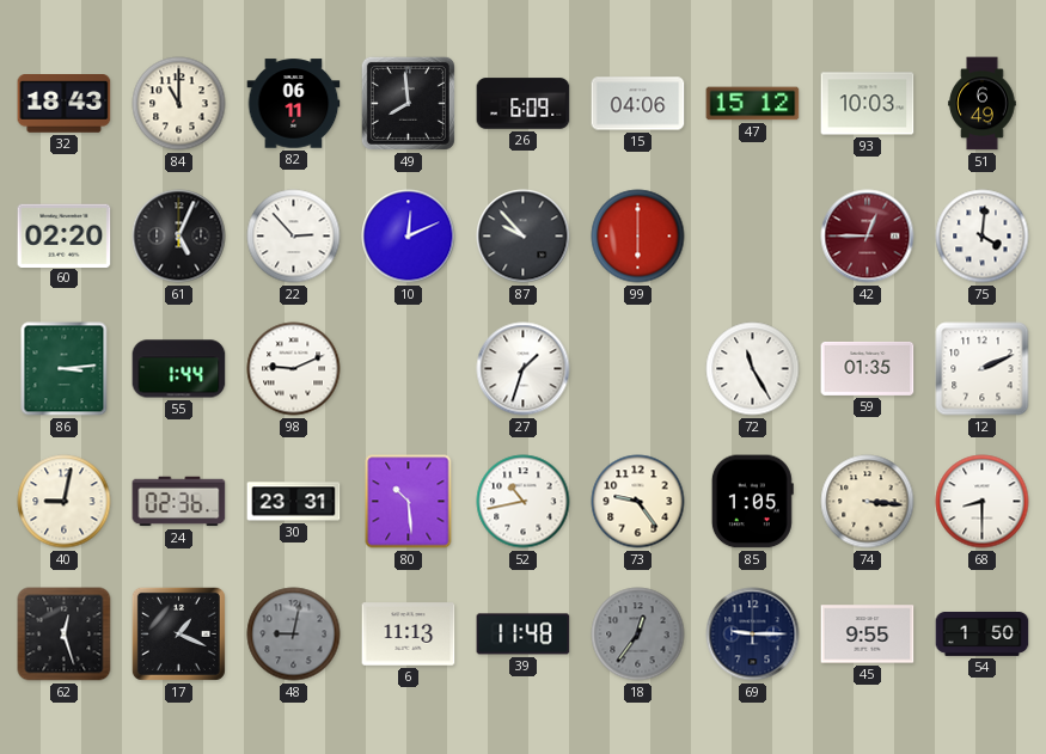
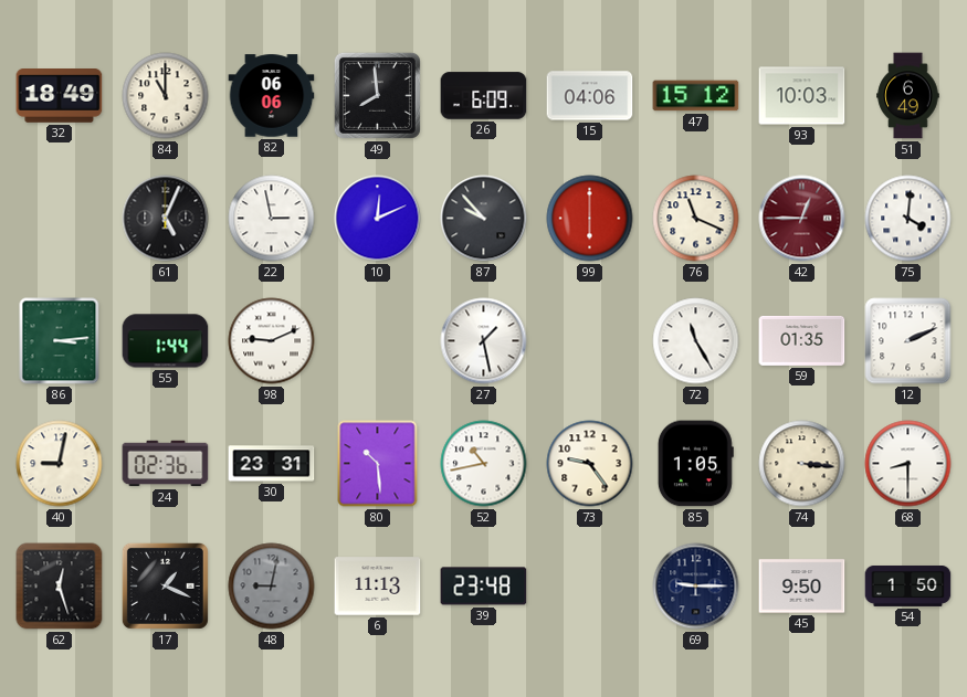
32: 18:43 -> 18:49 (60, 96)
82: 06:11 -> 06:06 (272, 96)
60: 02:20 -> none (65, 235)
22: 2:53 -> 2:58 (272, 219)
76: none -> 11:19 (696, 219)
27: 1:33 -> 1:28 (484, 341)
39: 11:48 -> 23:48 (484, 587)
18: 12:36 -> none (638, 635)
45: 9:55 -> 9:50 (802, 587)
